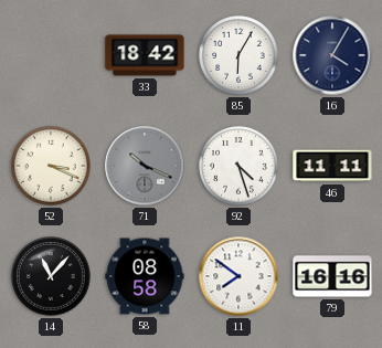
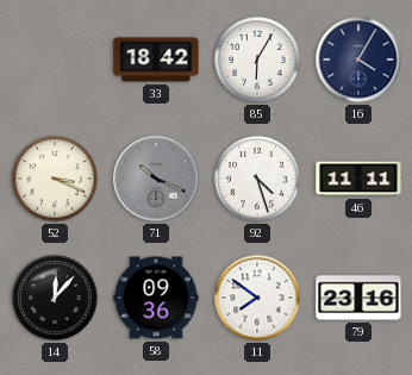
14: 11:07 -> 12:07 (55, 298)
58: 08:58 -> 09:36 (156, 298)
79: 16:16 -> 23:16 (358, 298)
